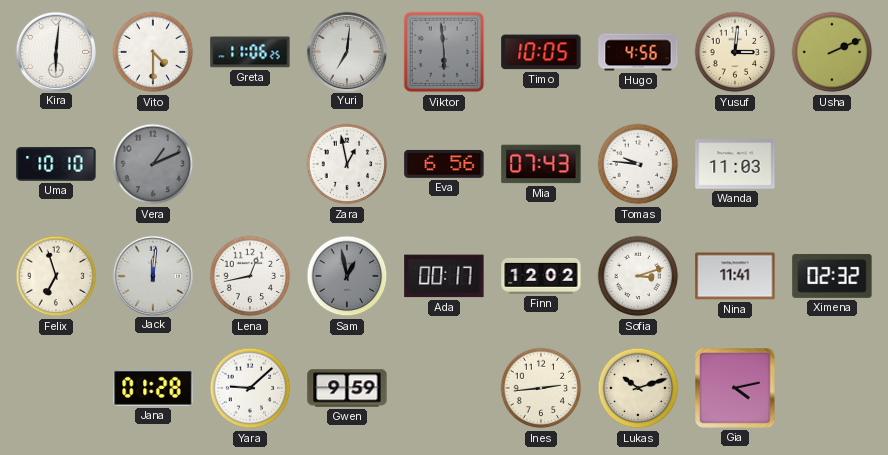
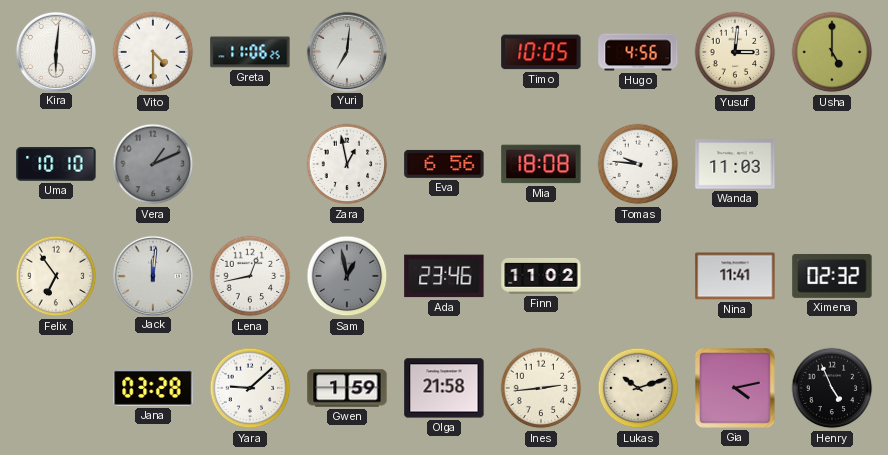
Viktor: 5:59 -> none (444, 52)
Usha: 2:11 -> 5:00 (832, 52)
Mia: 07:43 -> 18:08 (541, 164)
Felix: 6:57 -> 6:54 (56, 276)
Ada: 00:17 -> 23:46 (444, 276)
Finn: 12:02 -> 11:02 (541, 276)
Sofia: 3:12 -> none (638, 276)
Jana: 01:28 -> 03:28 (153, 388)
Gwen: 9:59 -> 1:59 (347, 388)
Olga: none -> 21:58 (444, 388)
Henry: none -> 4:56 (832, 388)
